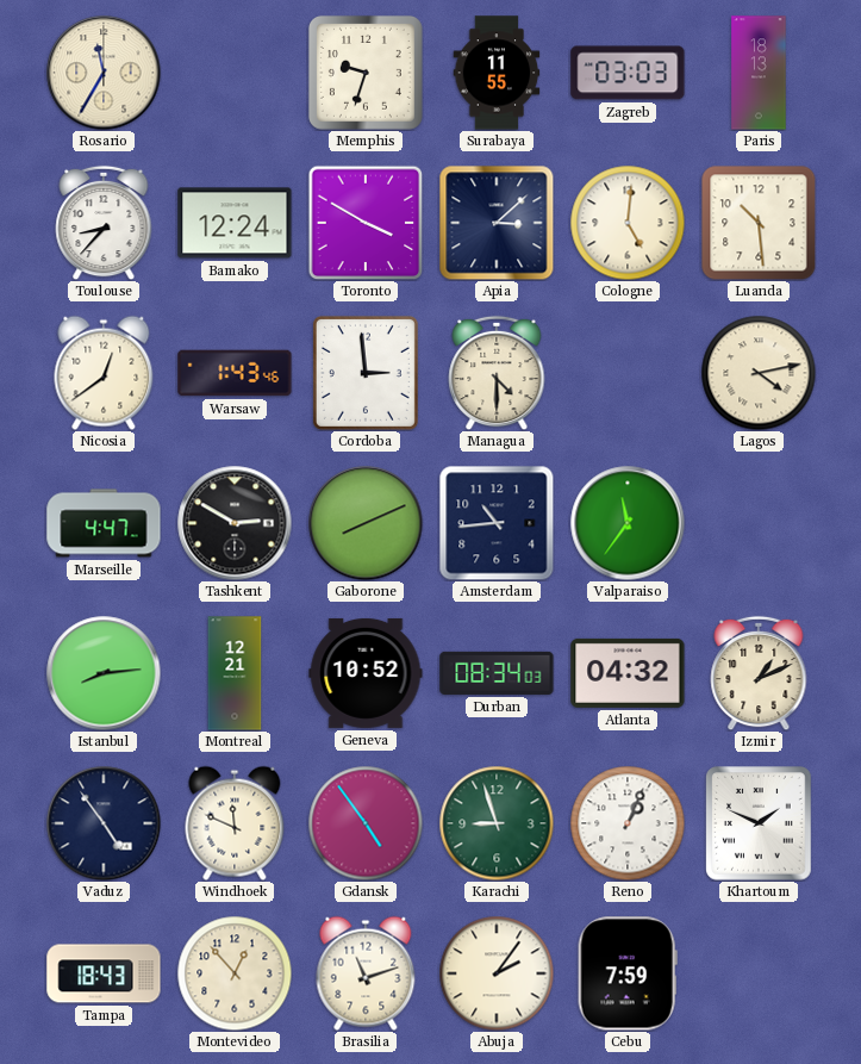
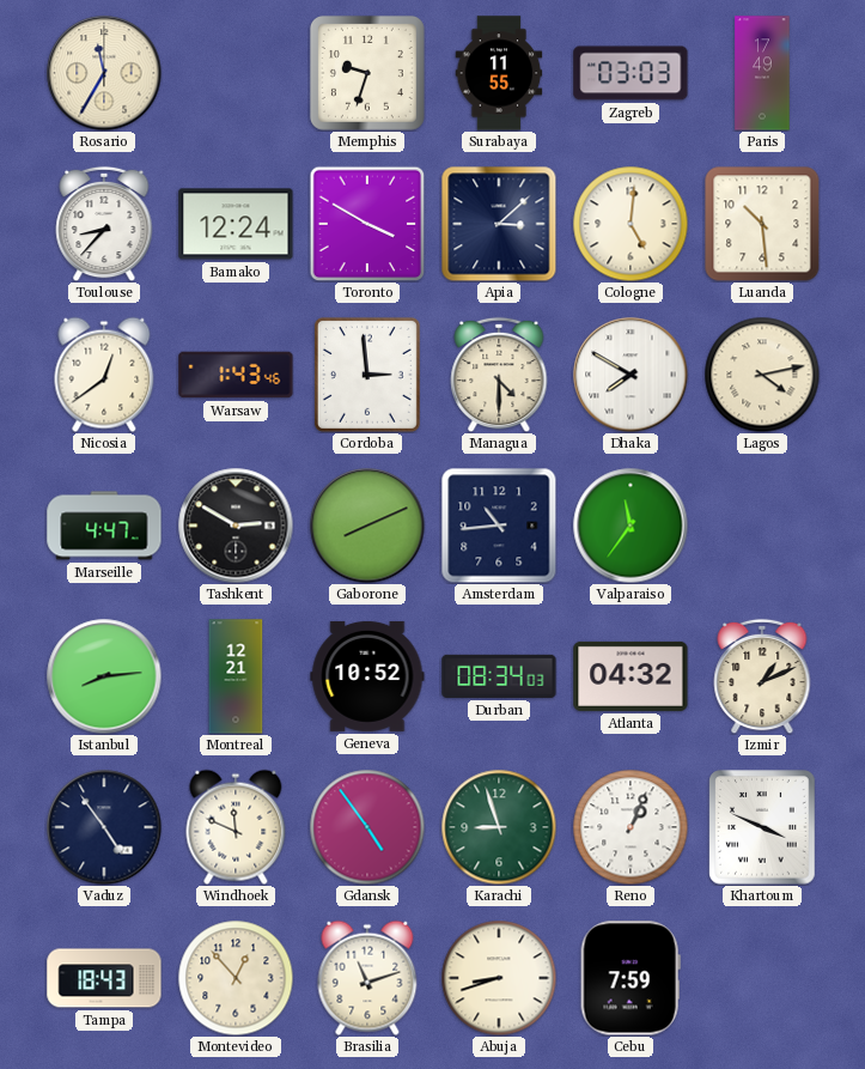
Paris: 18:13 -> 17:49 (762, 73)
Dhaka: none -> 7:50 (631, 375)
Khartoum: 1:49 -> 3:49 (762, 827)
Abuja: 2:06 -> 8:42 (499, 978)
